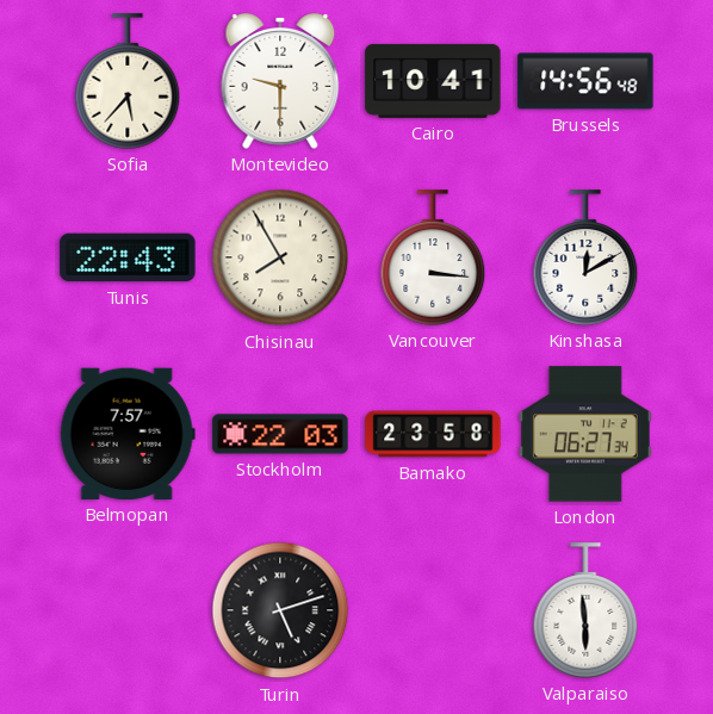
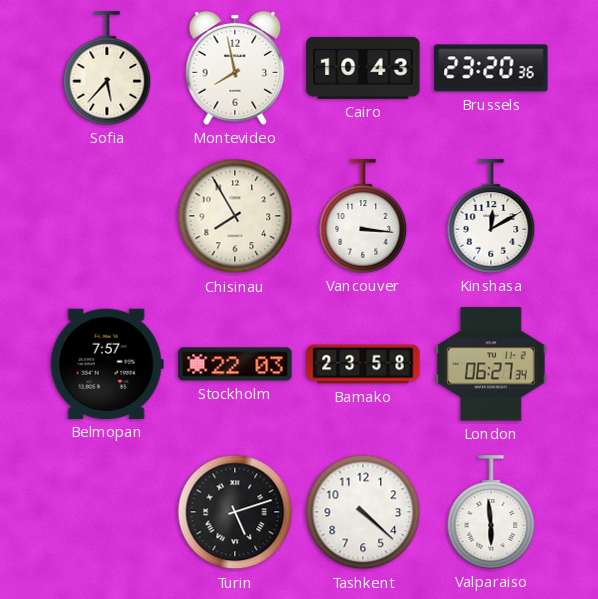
Montevideo: 9:30 -> 7:58 (235, 69)
Cairo: 10:41 -> 10:43 (363, 68)
Brussels: 14:56 -> 23:20 (491, 68)
Tunis: 22:43 -> none (128, 257)
Tashkent: none -> 4:22 (363, 512)
